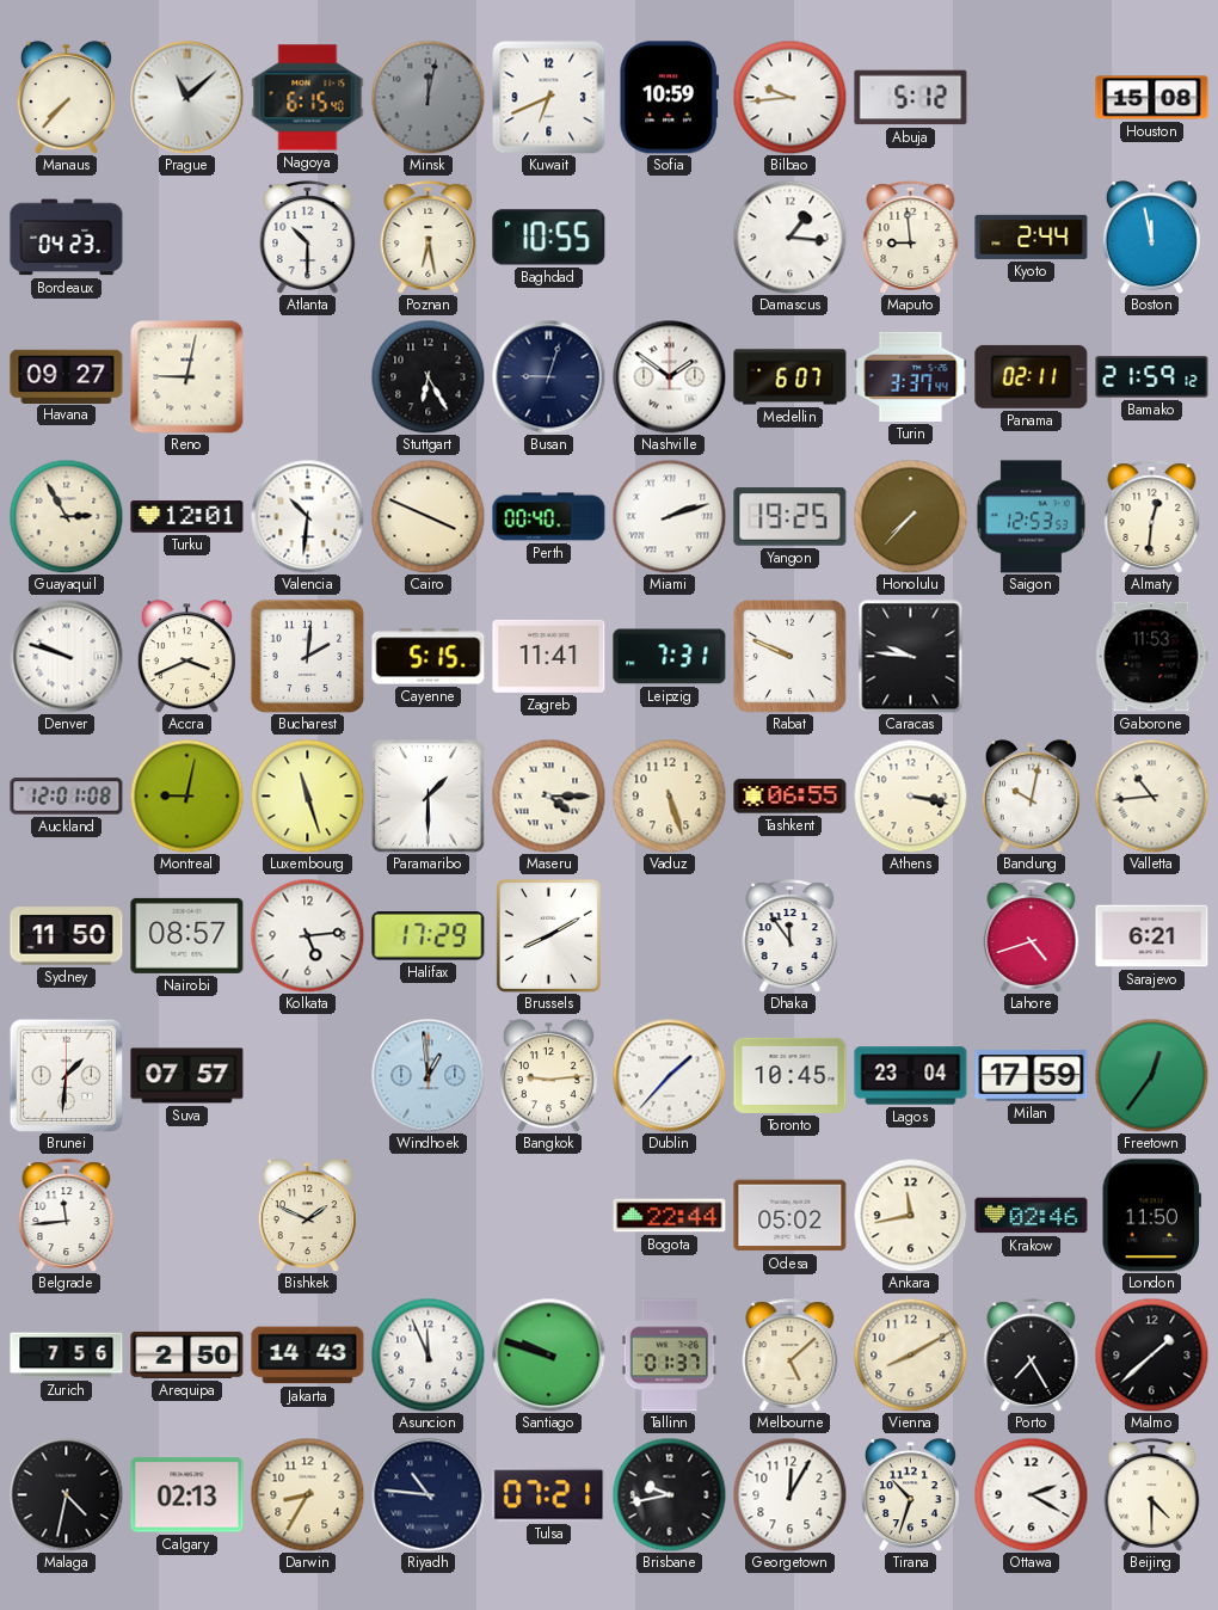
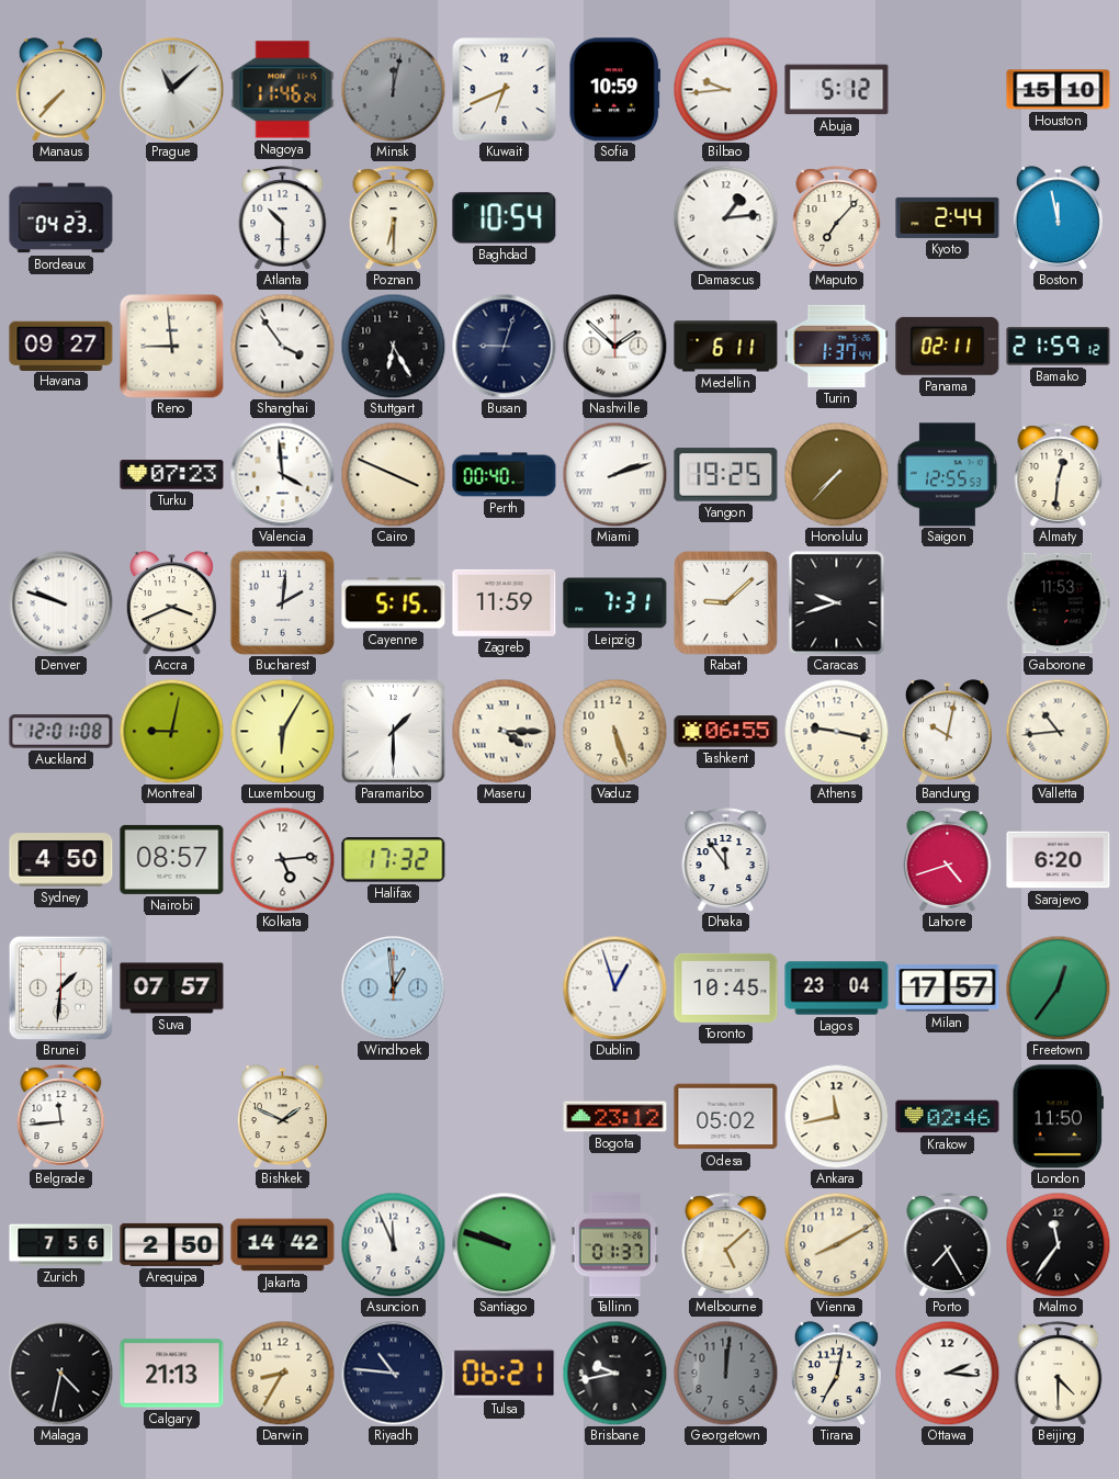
Nagoya: 6:15 -> 11:46 (283, 90)
Houston: 15:08 -> 15:10 (1059, 90)
Poznan: 6:28 -> 6:30 (394, 218)
Baghdad: 10:55 -> 10:54 (505, 218)
Damascus: 1:16 -> 1:14 (725, 217)
Maputo: 8:59 -> 7:07 (837, 218)
Reno: 9:02 -> 8:59 (172, 347)
Shanghai: none -> 3:54 (282, 346)
Nashville: 1:51 -> 1:52 (614, 346)
Medellin: 6:07 -> 6:11 (726, 347)
Turin: 3:37 -> 1:37 (837, 346)
Guayaquil: 2:55 -> none (66, 516)
Turku: 12:01 -> 07:23 (172, 475)
Valencia: 10:31 -> 3:59 (282, 474)
Saigon: 12:53 -> 12:55 (947, 475)
Zagreb: 11:41 -> 11:59 (505, 602)
Rabat: 9:49 -> 9:08 (725, 602)
Caracas: 9:46 -> 9:42 (837, 603)
Luxembourg: 11:27 -> 6:05 (282, 731)
Athens: 3:17 -> 9:17 (836, 731)
Sydney: 11:50 -> 4:50 (61, 860)
Halifax: 17:29 -> 17:32 (394, 860)
Brussels: 8:10 -> none (548, 935)
Sarajevo: 6:21 -> 6:20 (1059, 860)
Bangkok: 9:14 -> none (548, 1076)
Dublin: 1:37 -> 12:57 (614, 987)
Milan: 17:59 -> 17:57 (948, 989)
Bogota: 22:44 -> 23:12 (615, 1117)
Jakarta: 14:43 -> 14:42 (283, 1245)
Malmo: 1:38 -> 11:36 (1058, 1244)
Calgary: 02:13 -> 21:13 (172, 1374)
Tulsa: 07:21 -> 06:21 (505, 1374)
Georgetown: 12:05 -> 12:01 (725, 1373)
Georgetown dial: white -> grey (725, 1373)
Tirana: 10:33 -> 7:02 (836, 1374)
Ottawa: 2:20 -> 2:16 (947, 1373)
